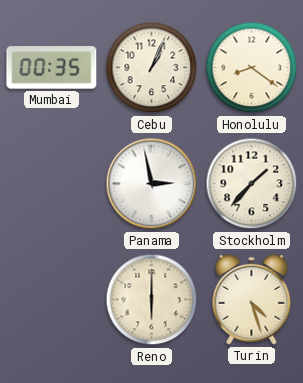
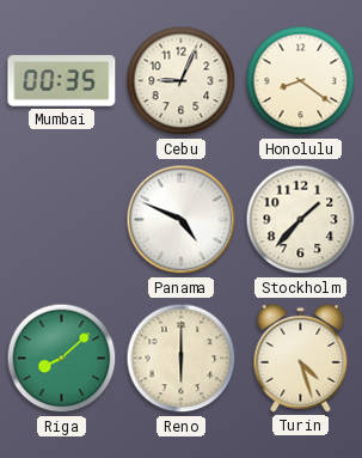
Cebu: 1:04 -> 9:04 (182, 81)
Panama: 2:58 -> 4:49 (182, 220)
Riga: none -> 8:08 (62, 359)
